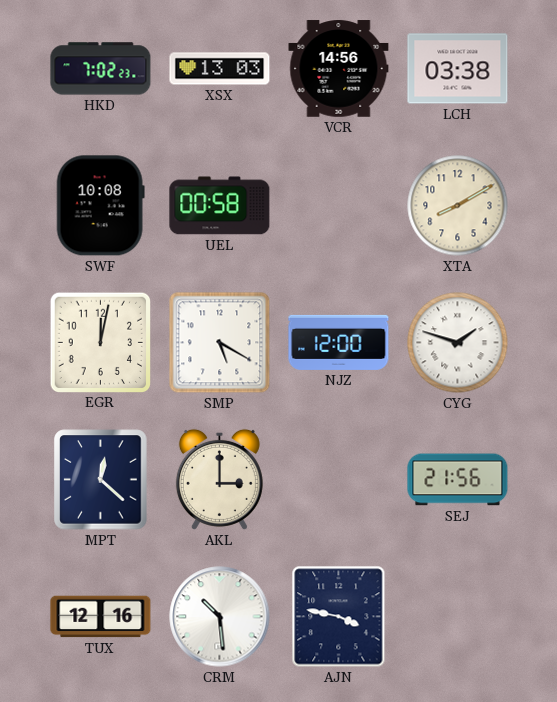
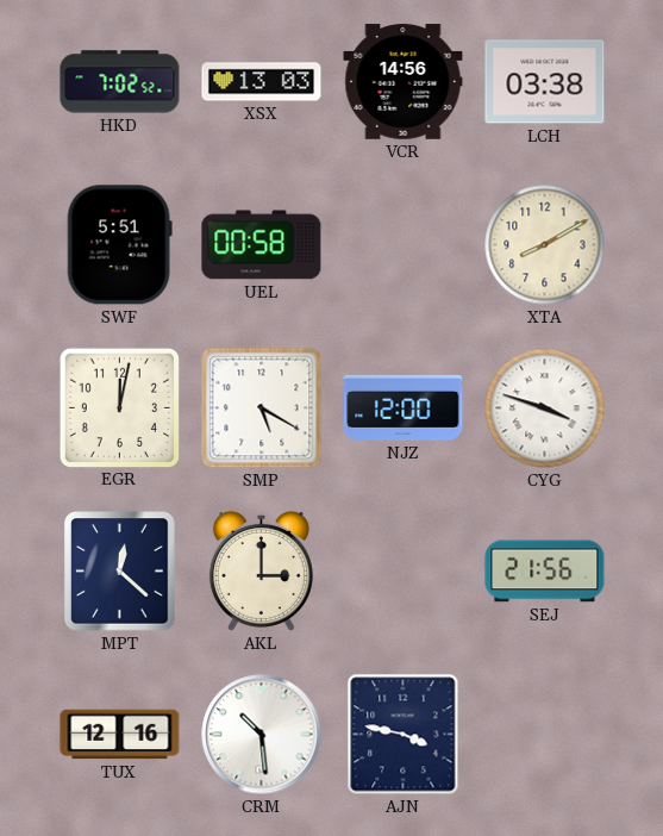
HKD: 7:02:23 -> 7:02:52 (120, 82)
SWF: 10:08 -> 5:51 (119, 245)
CYG: 1:48 -> 3:48 (545, 408)
